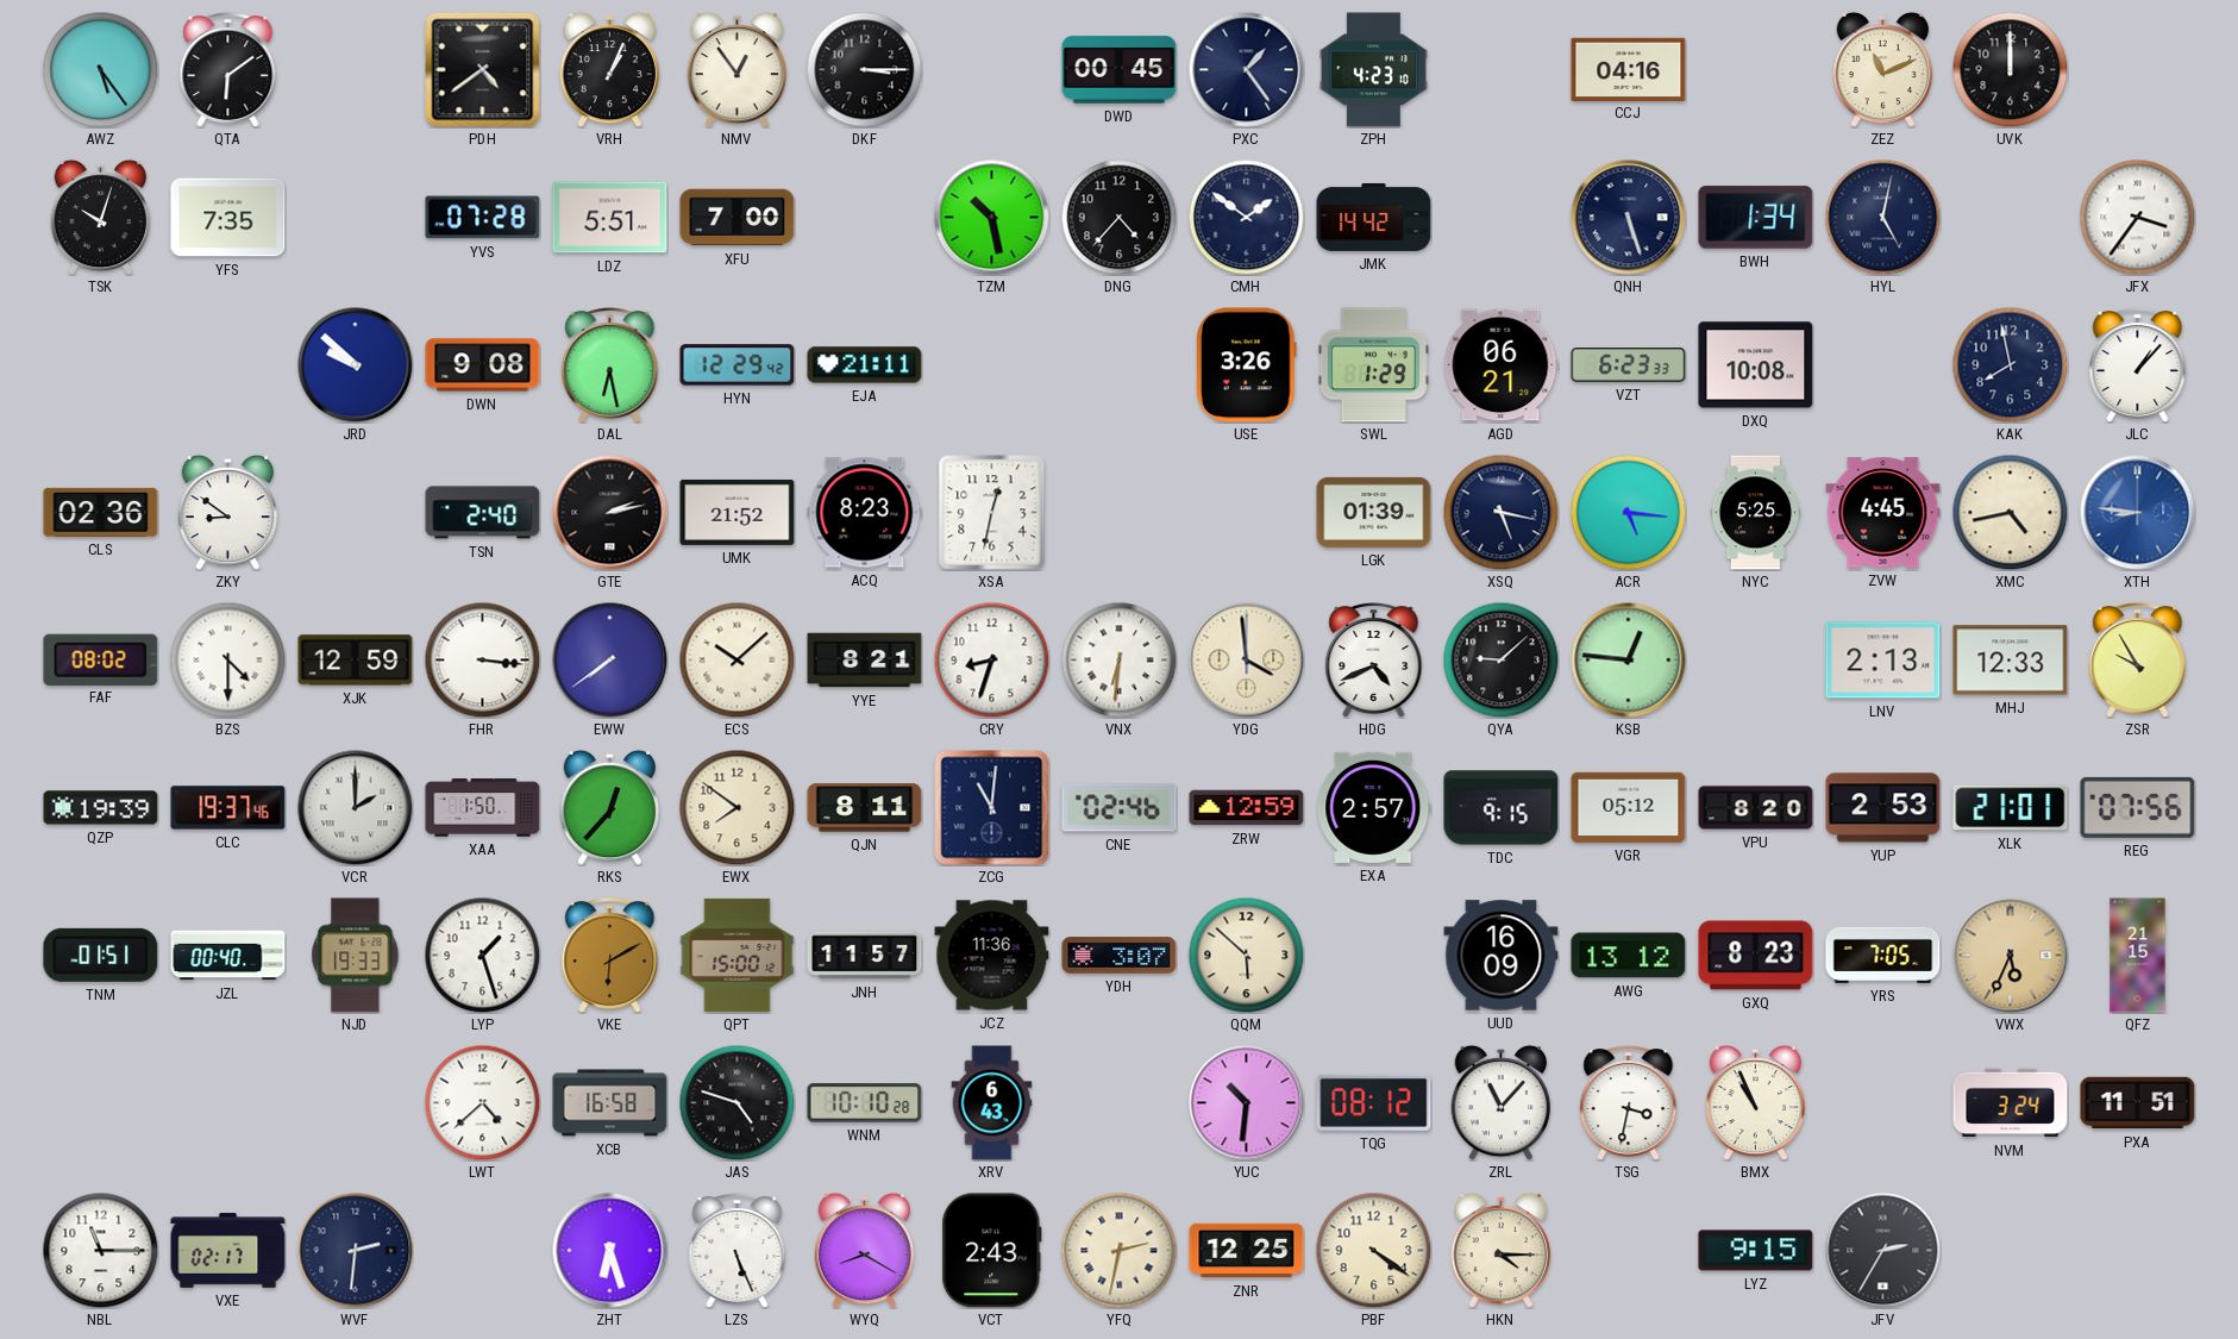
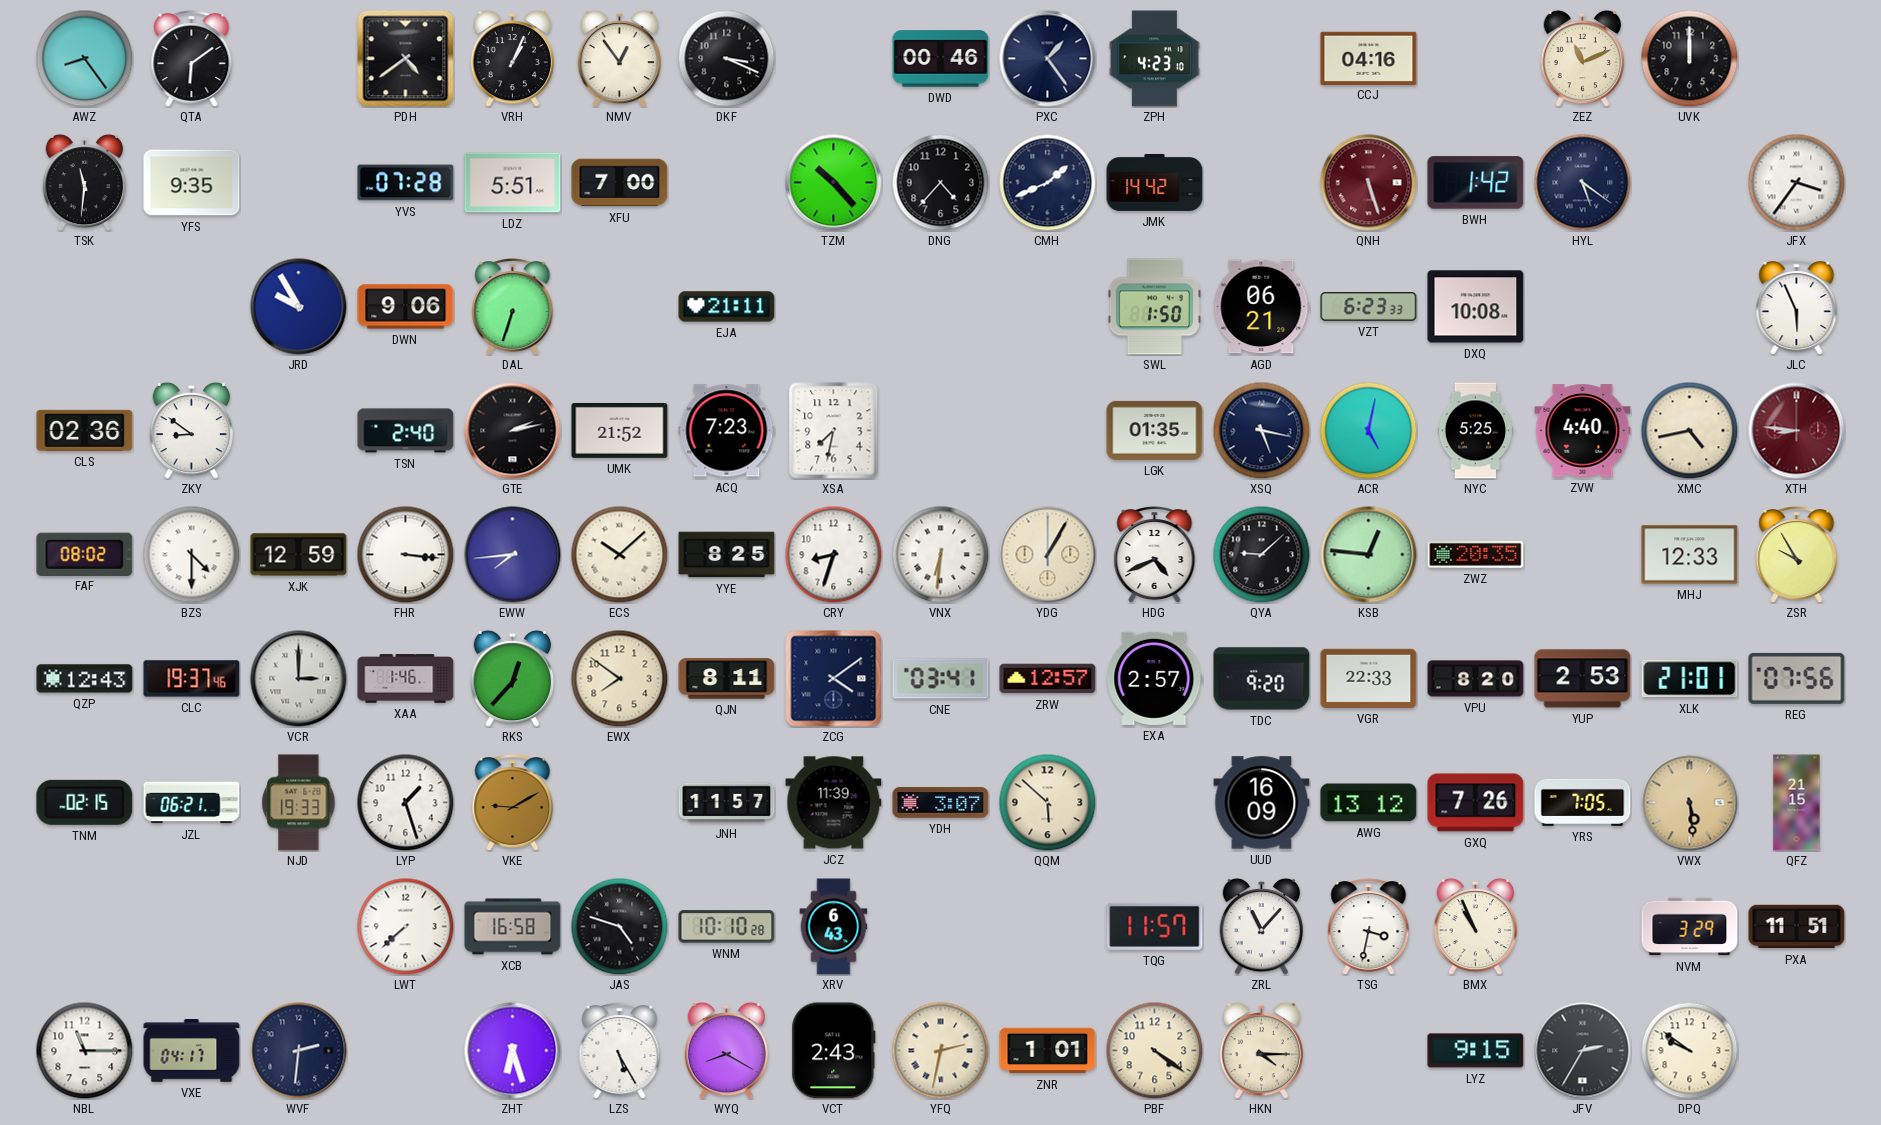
AWZ: 5:24 -> 8:24 (84, 58)
DKF: 3:15 -> 3:19 (726, 58)
DWD: 00:45 -> 00:46 (941, 59)
TSK: 10:03 -> 11:31 (85, 182)
YFS: 7:35 -> 9:35 (192, 183)
TZM: 10:28 -> 10:23 (834, 183)
CMH: 1:51 -> 1:41 (1047, 182)
QNH dial: navy -> burgundy (1369, 183)
BWH: 1:34 -> 1:42 (1476, 183)
HYL: 5:02 -> 5:21 (1582, 182)
JRD: 9:52 -> 9:55 (299, 307)
DWN: 9:08 -> 9:06 (406, 307)
DAL: 6:28 -> 6:33 (513, 307)
HYN: 12:29 -> none (738, 365)
USE: 3:26 -> none (1247, 365)
SWL: 1:29 -> 1:50 (1154, 307)
KAK: 7:58 -> none (2010, 364)
JLC: 1:07 -> 5:56 (1797, 307)
ACQ: 8:23 -> 7:23 (727, 431)
XSA: 12:32 -> 7:32 (834, 431)
LGK: 01:39 -> 01:35 (1155, 430)
ACR: 5:16 -> 5:02 (1368, 430)
ZVW: 4:45 -> 4:40 (1583, 431)
XTH dial: blue -> burgundy (1797, 431)
EWW: 7:39 -> 7:44 (513, 555)
YYE: 8:21 -> 8:25 (727, 555)
YDG: 3:59 -> 1:05 (1048, 555)
ZWZ: none -> 20:35 (1476, 555)
LNV: 2:13 -> none (1883, 661)
QZP: 19:39 -> 12:43 (85, 679)
VCR: 2:00 -> 3:00 (299, 679)
XAA: 1:50 -> 1:46 (406, 679)
ZCG: 11:01 -> 4:09 (834, 679)
CNE: 02:46 -> 03:41 (941, 679)
ZRW: 12:59 -> 12:57 (1048, 679)
TDC: 9:15 -> 9:20 (1262, 679)
VGR: 05:12 -> 22:33 (1369, 678)
TNM: 01:51 -> 02:15 (85, 802)
JZL: 00:40 -> 06:21 (192, 803)
VKE: 6:10 -> 9:10 (513, 803)
QPT: 15:00 -> none (738, 955)
JCZ: 11:36 -> 11:39 (834, 803)
GXQ: 8:23 -> 7:26 (1476, 803)
VWX: 5:34 -> 5:29 (1690, 803)
LWT: 4:38 -> 7:38 (405, 926)
YUC: 10:31 -> none (1247, 1103)
TQG: 08:12 -> 11:57 (1155, 926)
NVM: 3:24 -> 3:29 (1690, 927)
VXE: 02:17 -> 04:17 (192, 1051)
LZS: 5:26 -> 5:25 (620, 1051)
ZNR: 12:25 -> 1:01 (1048, 1051)
DPQ: none -> 9:51 (1689, 1050)
